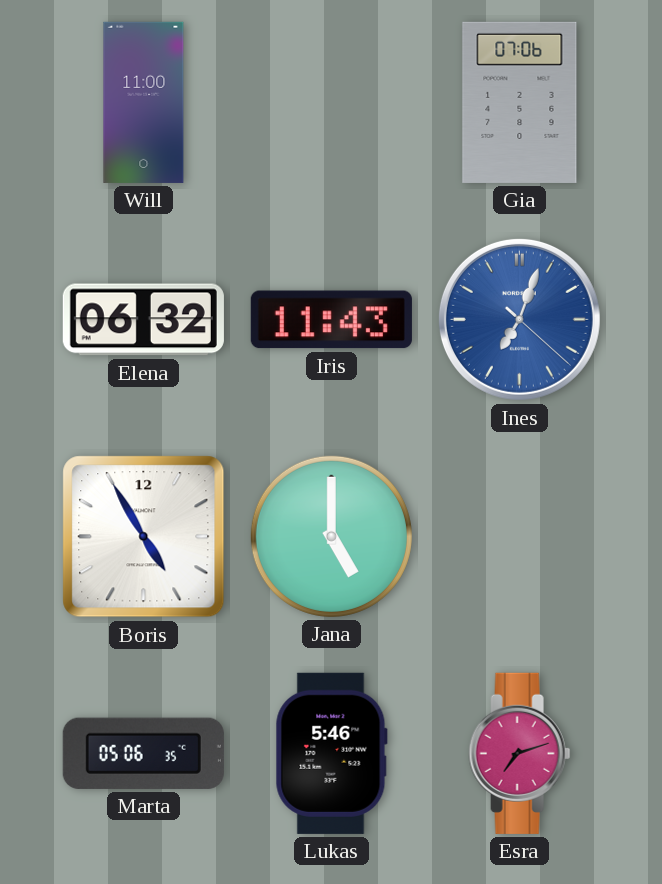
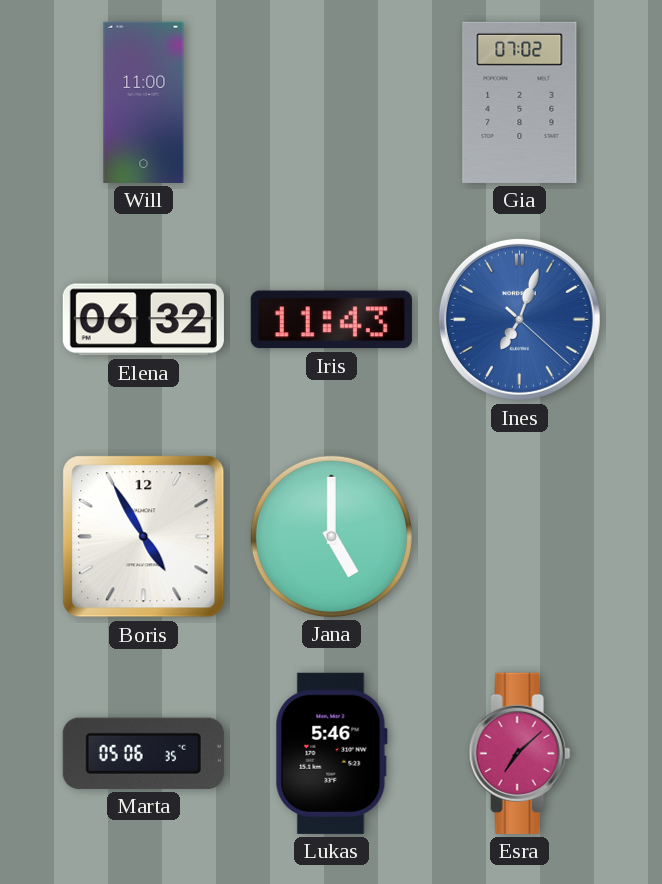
Gia: 07:06 -> 07:02 (520, 102)
Esra: 7:12 -> 7:08 (520, 753)
